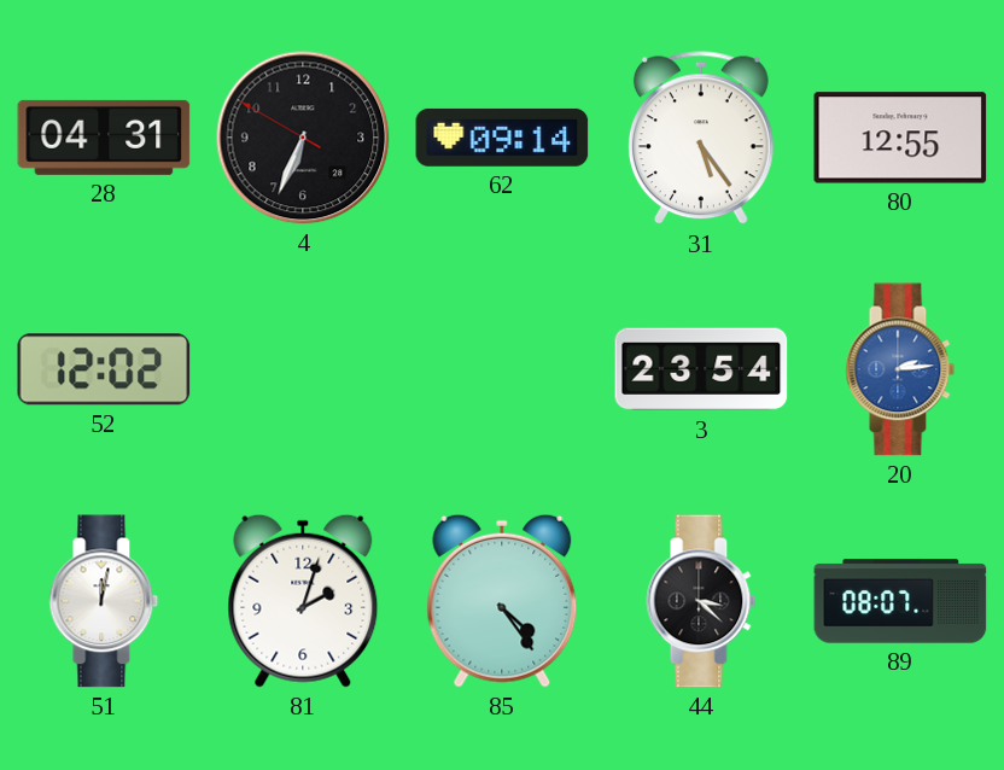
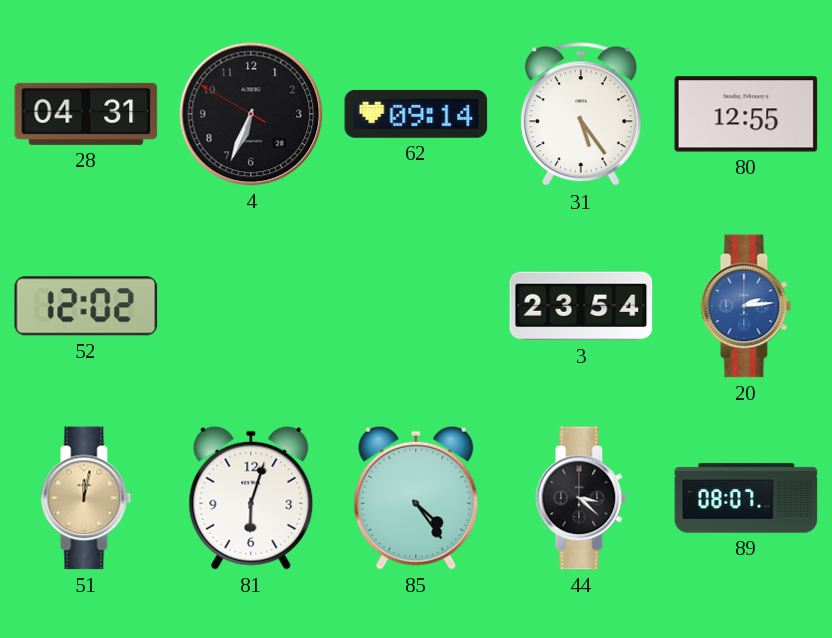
51 dial: white -> champagne (86, 498)
81: 2:03 -> 6:03 (251, 498)
